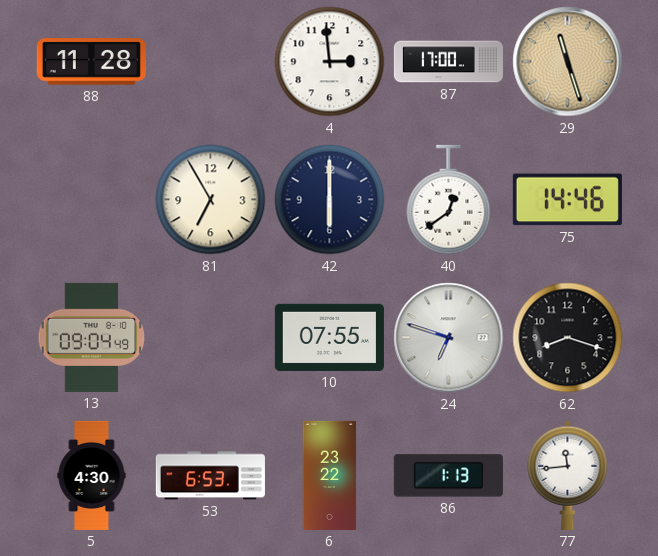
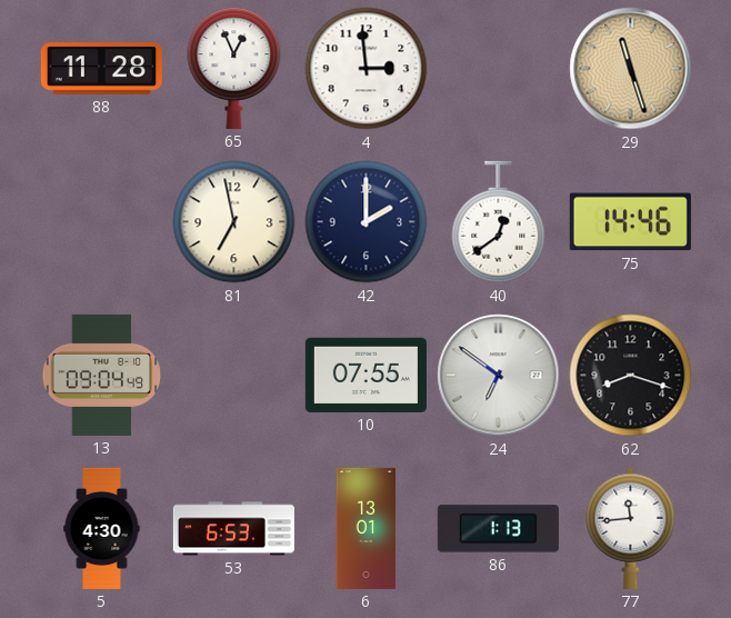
65: none -> 12:56 (234, 68)
87: 17:00 -> none (448, 62)
81: 6:55 -> 6:58 (234, 222)
42: 6:00 -> 2:00 (367, 222)
24: 6:48 -> 6:51 (499, 376)
6: 23:22 -> 13:01 (367, 528)
